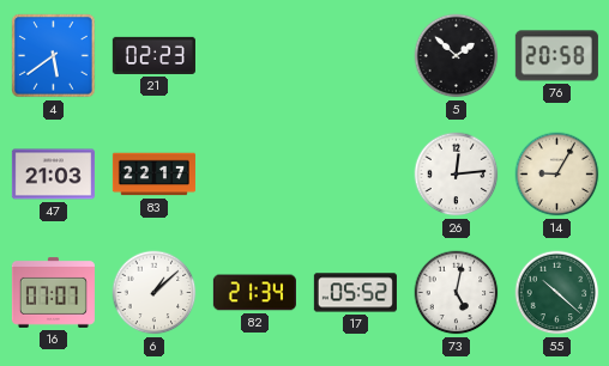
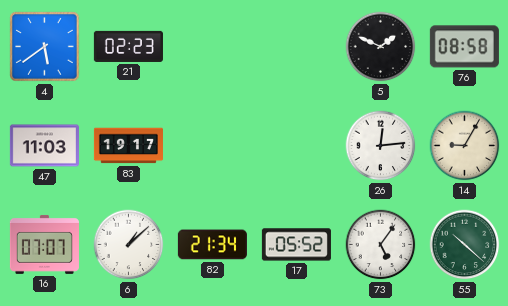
5: 1:52 -> 1:49 (381, 47)
76: 20:58 -> 08:58 (464, 47)
47: 21:03 -> 11:03 (44, 146)
83: 22:17 -> 19:17 (128, 146)
73: 5:02 -> 5:06 (381, 245)
